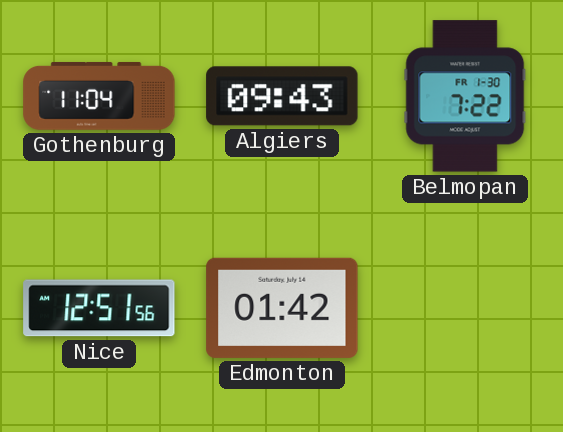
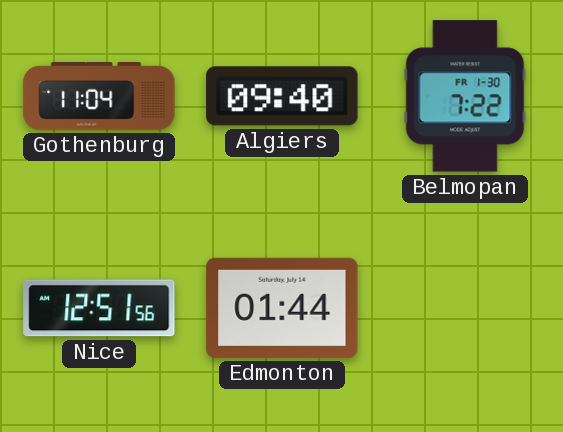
Algiers: 09:43 -> 09:40 (282, 96)
Edmonton: 01:42 -> 01:44 (282, 308)
